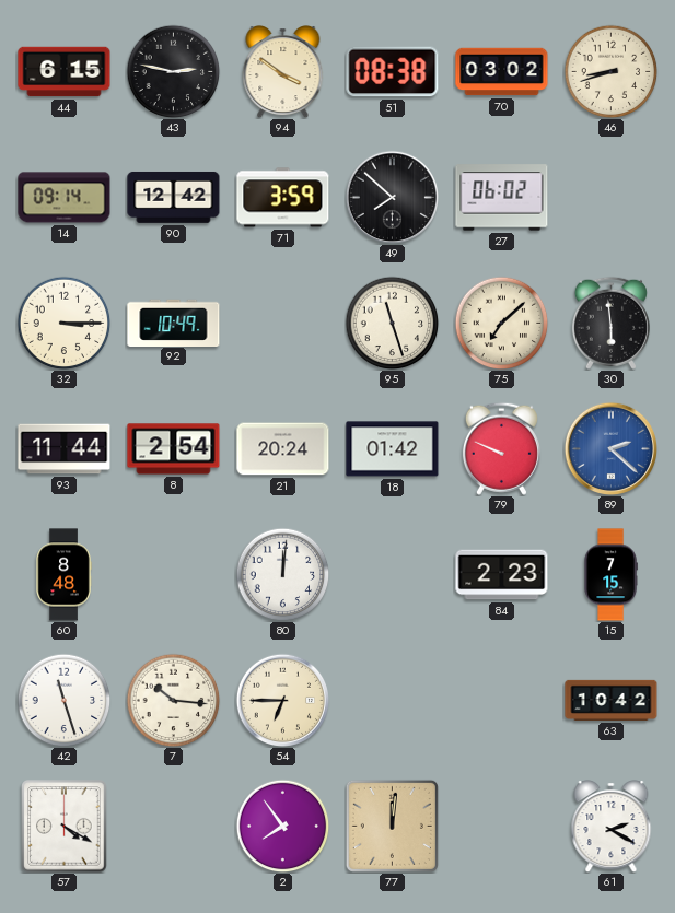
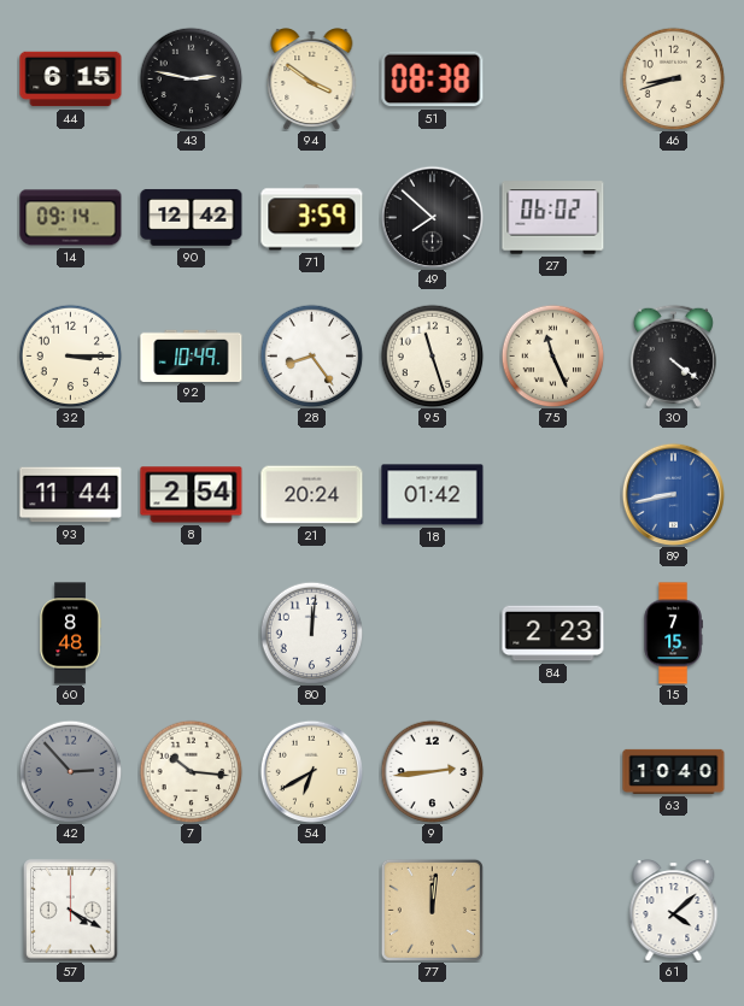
70: 03:02 -> none (502, 72)
28: none -> 8:24 (311, 355)
75: 7:08 -> 11:26 (552, 355)
30: 5:59 -> 4:21 (673, 355)
79: 9:49 -> none (501, 448)
89: 2:22 -> 8:43 (673, 494)
42: 11:27 -> 2:53 (70, 771)
42 dial: white -> grey (70, 771)
54: 6:45 -> 6:40 (311, 771)
9: none -> 2:44 (432, 771)
63: 10:42 -> 10:40 (674, 771)
2: 7:54 -> none (282, 826)
61: 2:20 -> 4:08 (674, 911)
